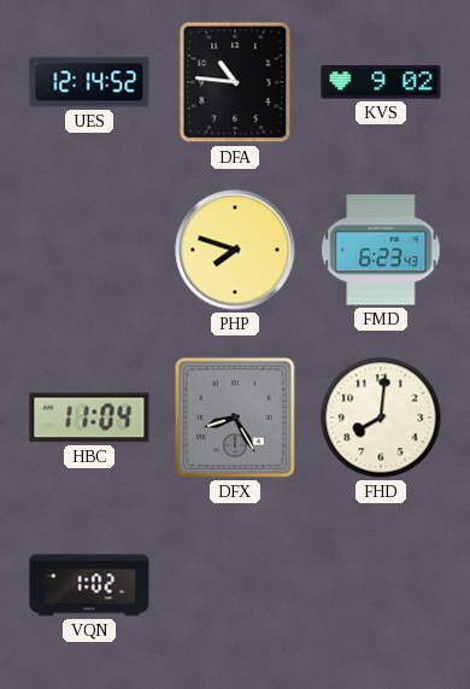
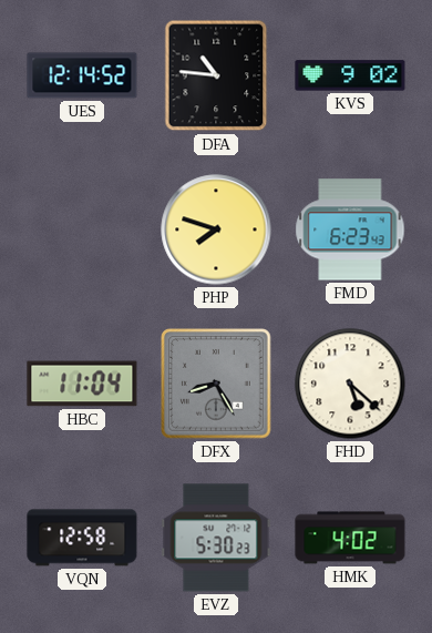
FHD: 8:01 -> 5:22 (350, 384)
VQN: 1:02 -> 12:58 (82, 538)
EVZ: none -> 5:30 (216, 538)
HMK: none -> 4:02 (350, 538)
